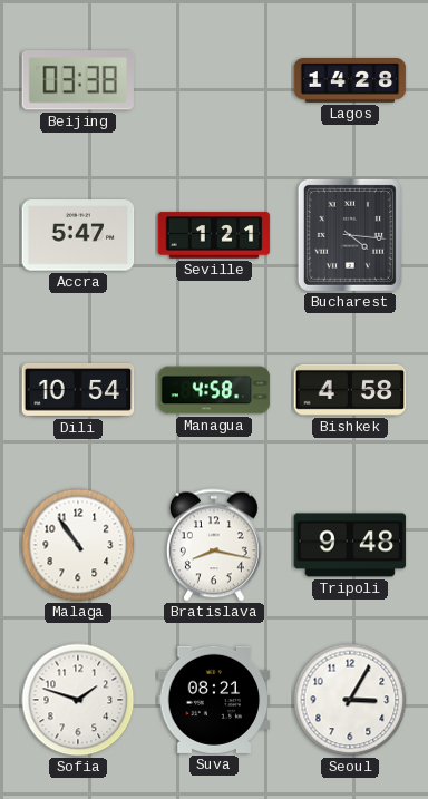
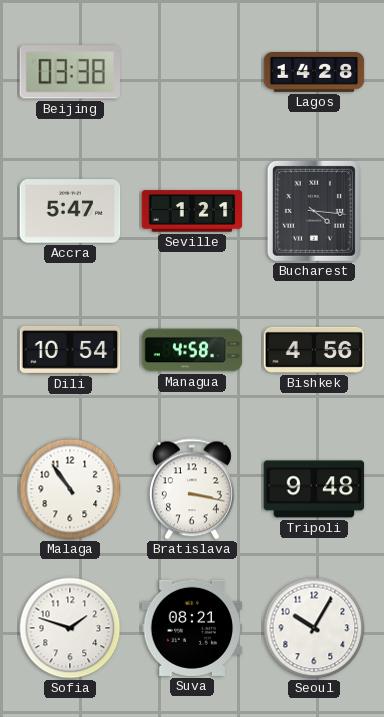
Bishkek: 4:58 -> 4:56 (314, 350)
Bratislava: 8:17 -> 3:17 (192, 489)
Seoul: 3:05 -> 10:05 (314, 628)
